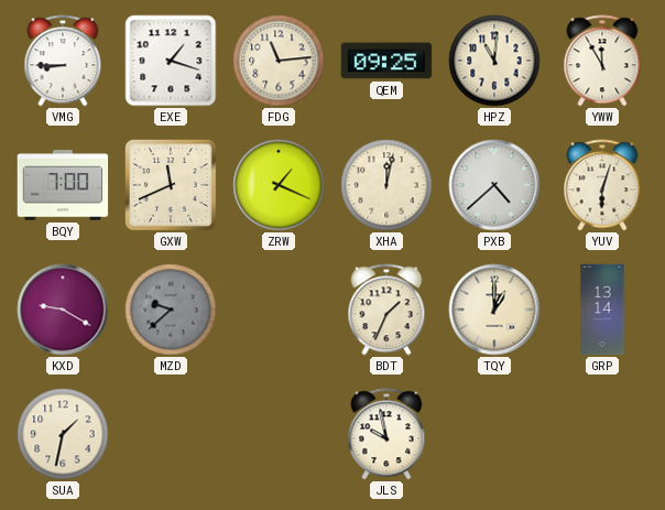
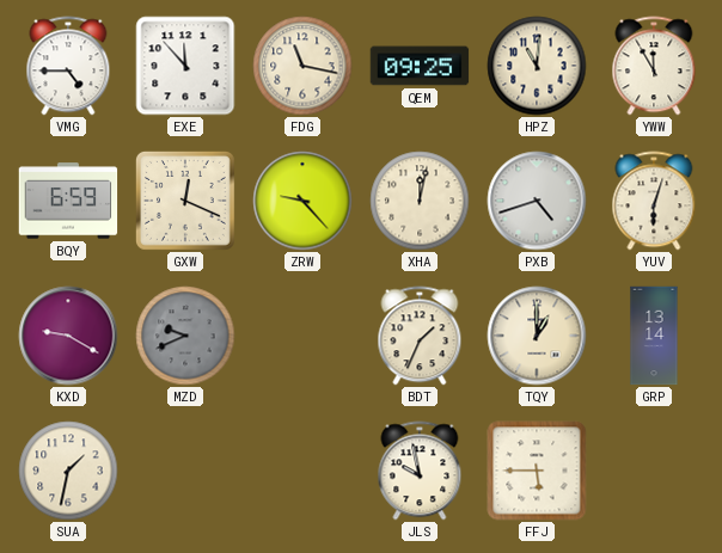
VMG: 8:45 -> 4:45 (68, 66)
EXE: 1:18 -> 11:53 (185, 66)
FDG: 11:14 -> 11:17 (302, 66)
BQY: 7:00 -> 6:59 (68, 201)
GXW: 11:41 -> 12:19 (186, 202)
ZRW: 1:19 -> 9:23 (302, 201)
PXB: 4:38 -> 4:42 (537, 201)
MZD: 9:38 -> 9:41 (185, 336)
FFJ: none -> 5:45 (537, 471)
